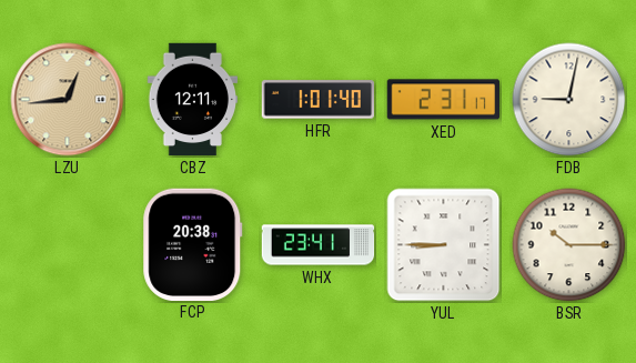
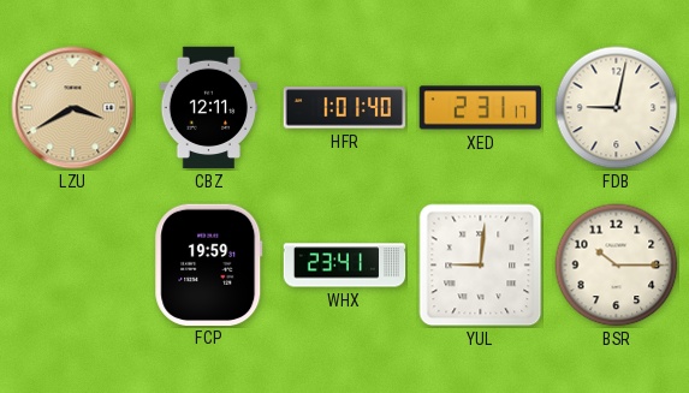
LZU: 12:44 -> 3:40 (73, 108)
FCP: 20:38 -> 19:59 (209, 264)
YUL: 8:45 -> 9:01 (481, 266)
